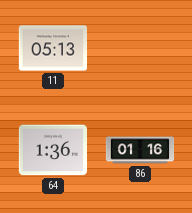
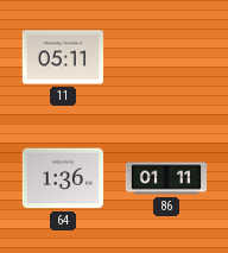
11: 05:13 -> 05:11 (62, 57)
86: 01:16 -> 01:11 (166, 178)
